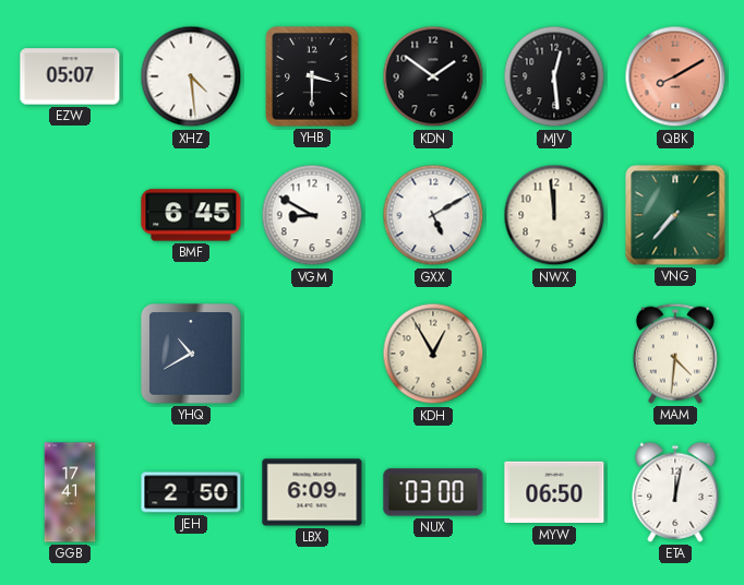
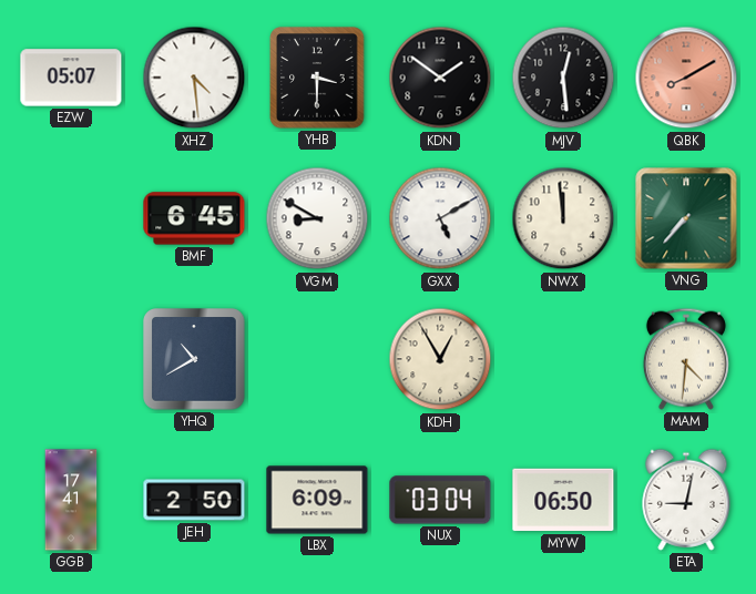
NUX: 03:00 -> 03:04 (440, 500)
ETA: 12:02 -> 9:02 (686, 500)
